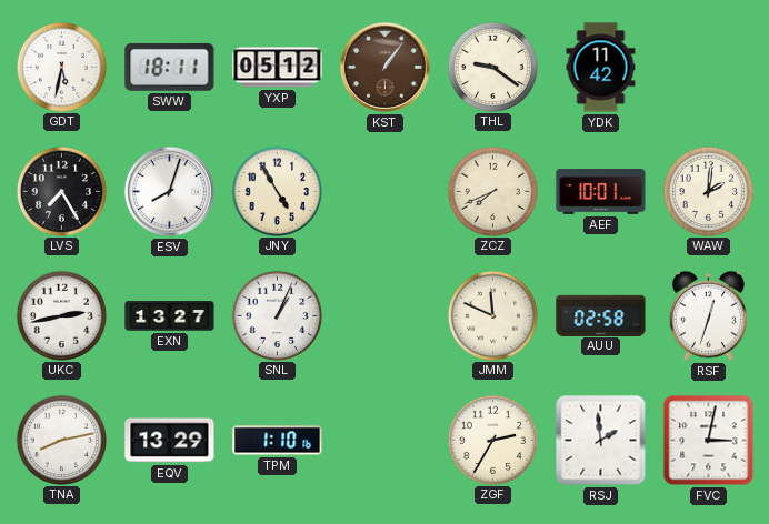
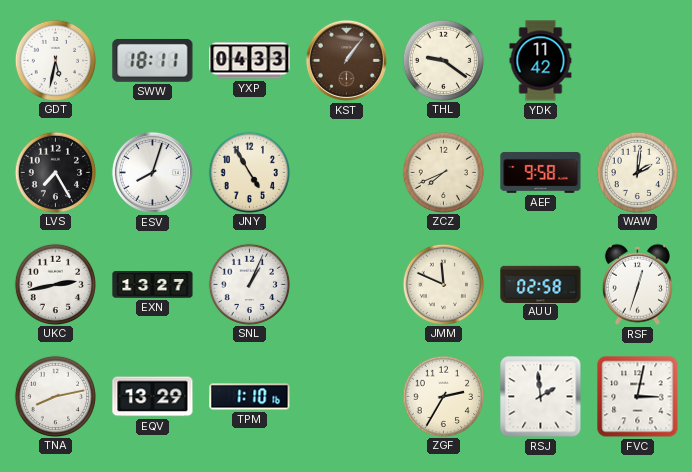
YXP: 05:12 -> 04:33 (250, 61)
AEF: 10:01 -> 9:58 (541, 172)
